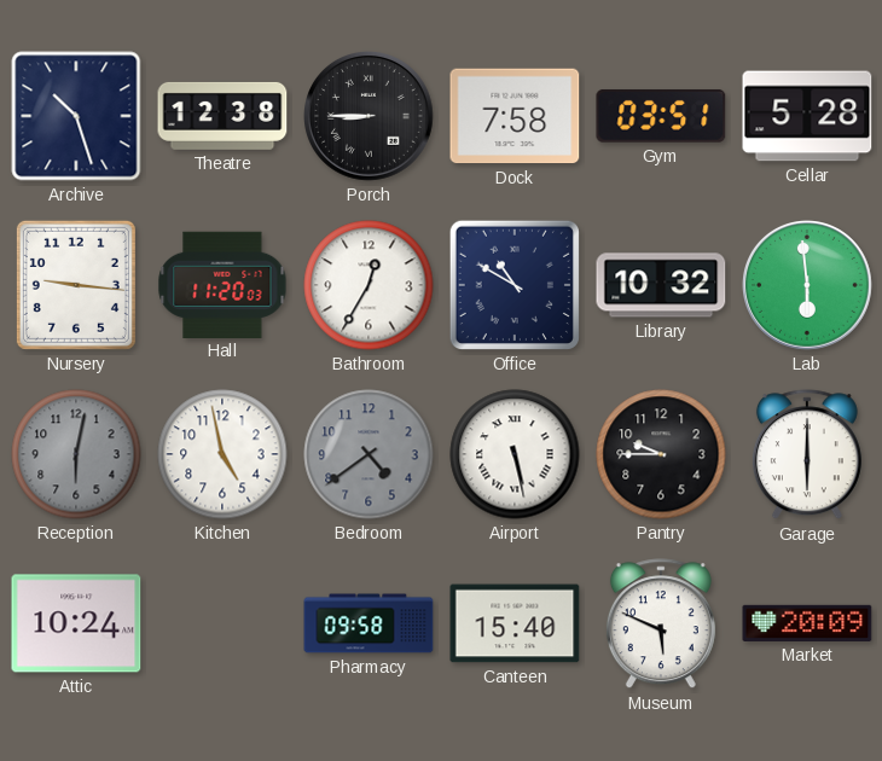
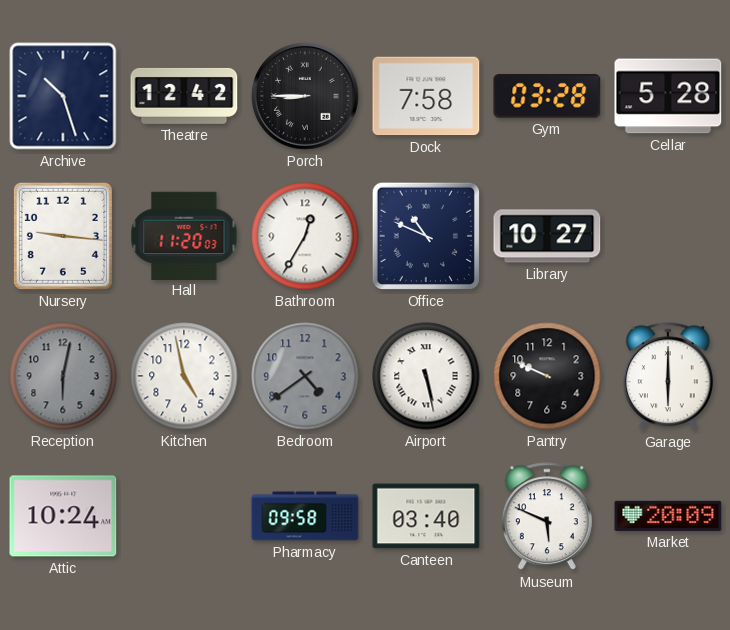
Theatre: 12:38 -> 12:42 (184, 96)
Gym: 03:51 -> 03:28 (547, 96)
Office: 10:50 -> 10:49 (426, 236)
Library: 10:32 -> 10:27 (547, 236)
Lab: 5:59 -> none (808, 286)
Pantry: 9:45 -> 9:49 (547, 376)
Canteen: 15:40 -> 03:40 (426, 516)
